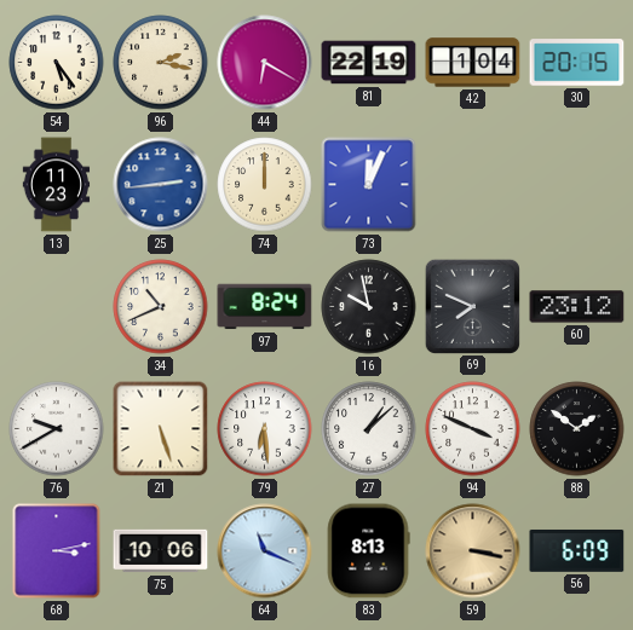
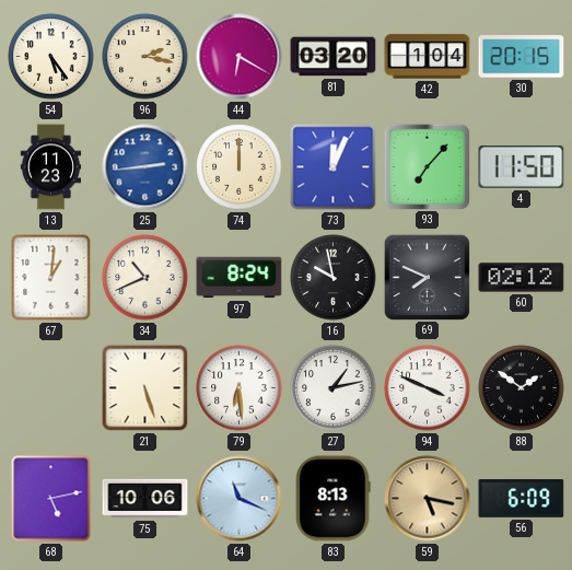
81: 22:19 -> 03:20 (334, 57)
93: none -> 7:07 (427, 166)
4: none -> 11:50 (522, 166)
67: none -> 1:01 (51, 278)
60: 23:12 -> 02:12 (522, 278)
76: 9:40 -> none (57, 429)
27: 1:08 -> 1:13 (334, 388)
68: 3:13 -> 5:13 (51, 499)
59: 3:17 -> 5:17 (428, 499)
